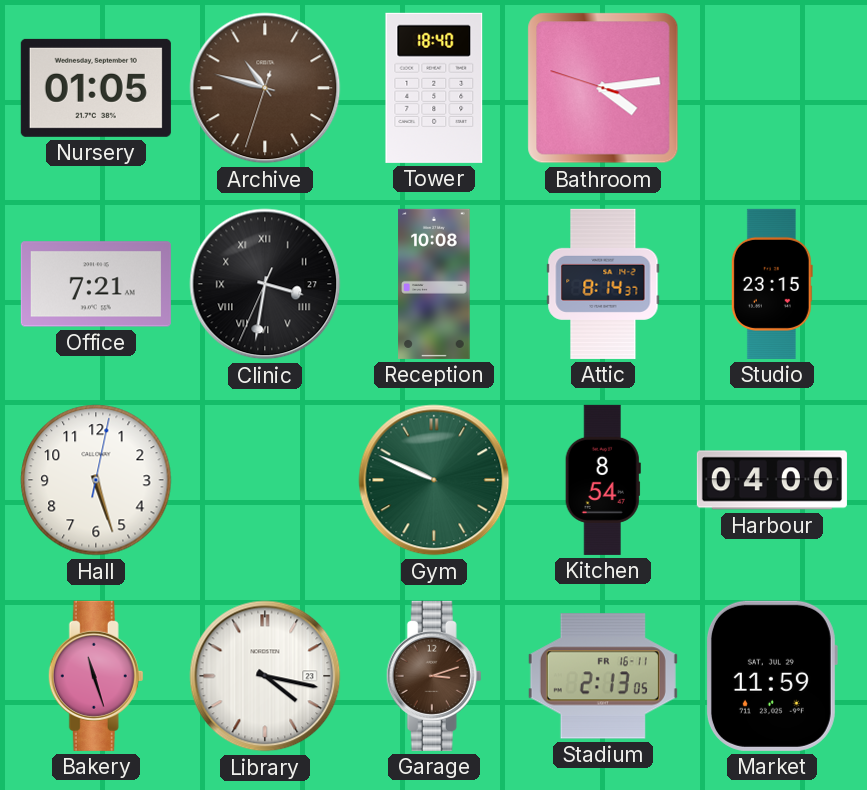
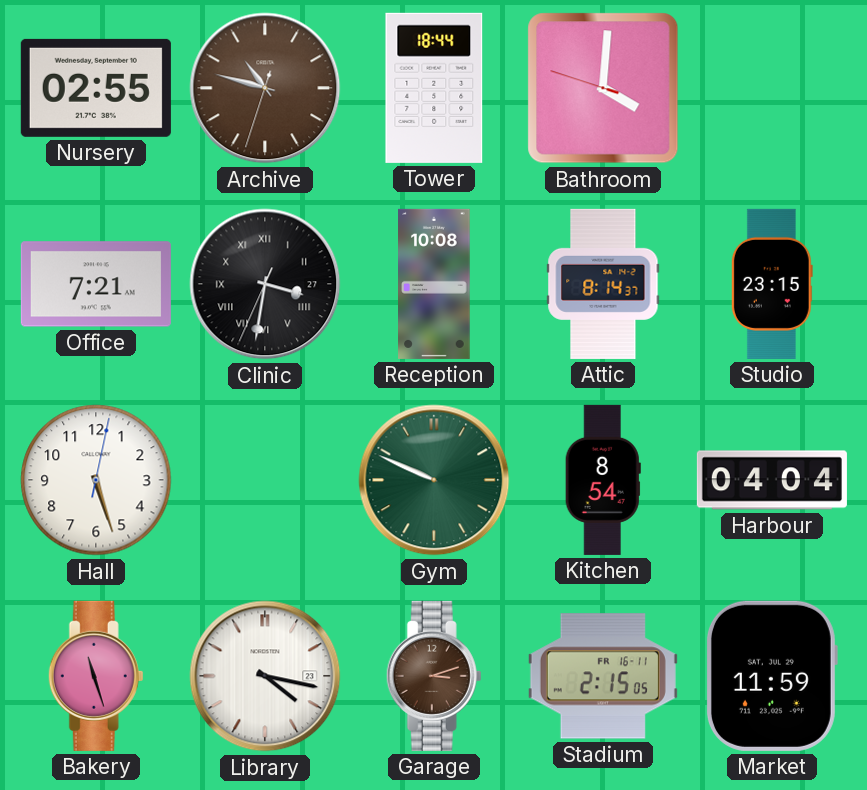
Nursery: 01:05 -> 02:55 (96, 88)
Tower: 18:40 -> 18:44 (434, 88)
Bathroom: 4:13 -> 4:00 (603, 88)
Harbour: 04:00 -> 04:04 (772, 480)
Stadium: 2:13 -> 2:15 (603, 676)
